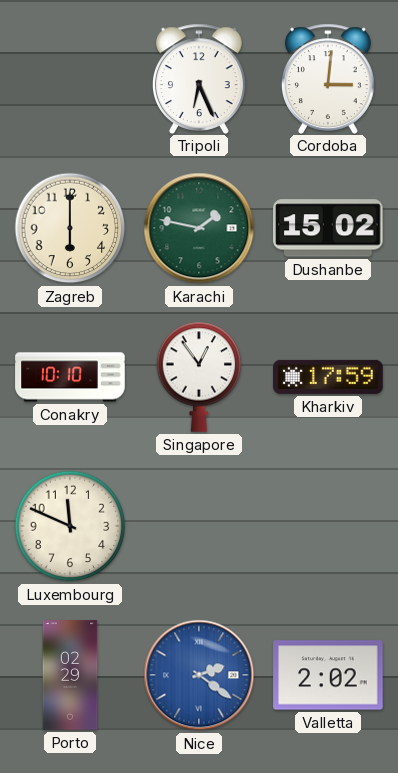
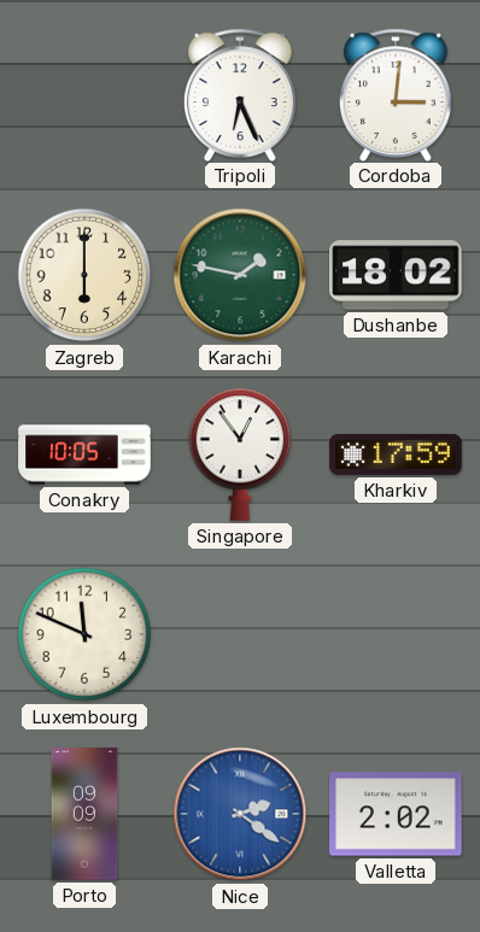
Dushanbe: 15:02 -> 18:02 (396, 275)
Conakry: 10:10 -> 10:05 (84, 455)
Porto: 02:29 -> 09:09 (84, 814)
